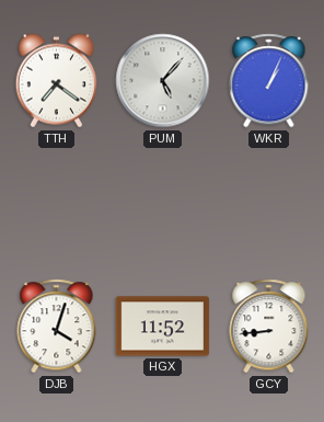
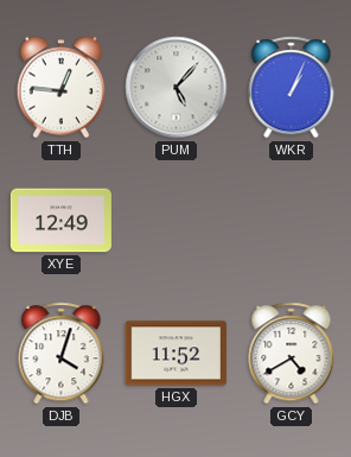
TTH: 7:21 -> 12:46 (62, 88)
XYE: none -> 12:49 (60, 221)
GCY: 8:44 -> 4:40 (292, 354)
